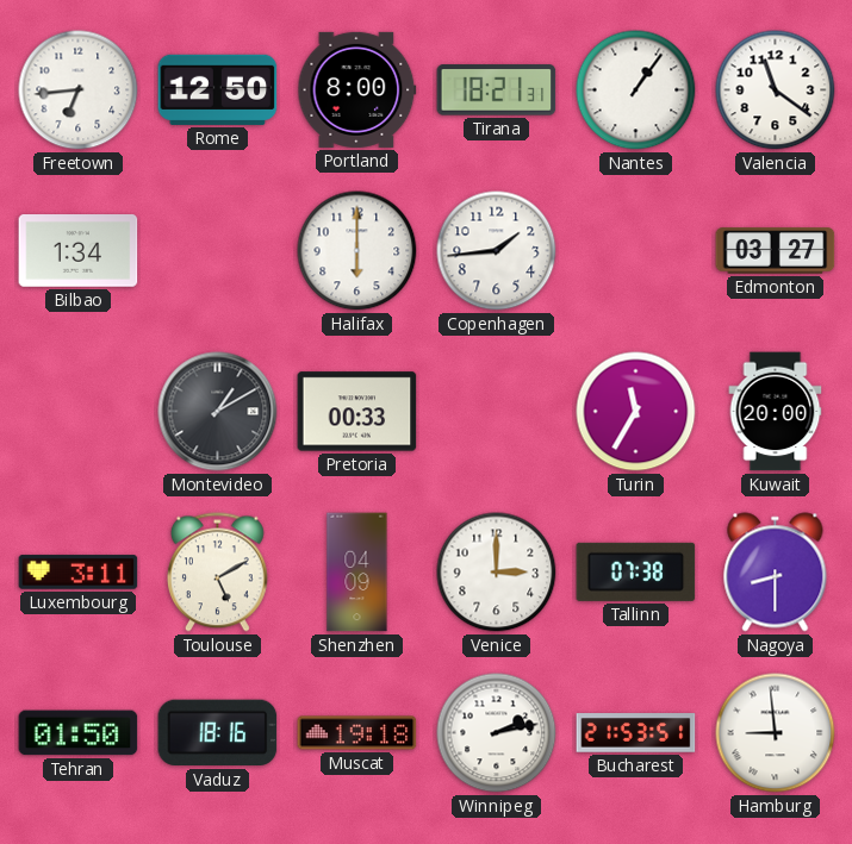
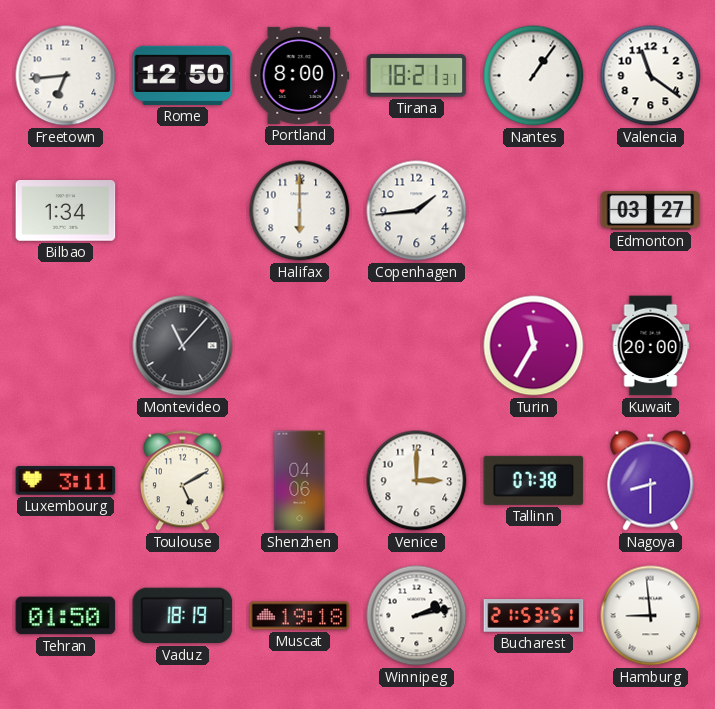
Montevideo: 1:10 -> 11:07 (183, 346)
Pretoria: 00:33 -> none (357, 412)
Shenzhen: 04:09 -> 04:06 (300, 481)
Vaduz: 18:16 -> 18:19 (183, 616)
